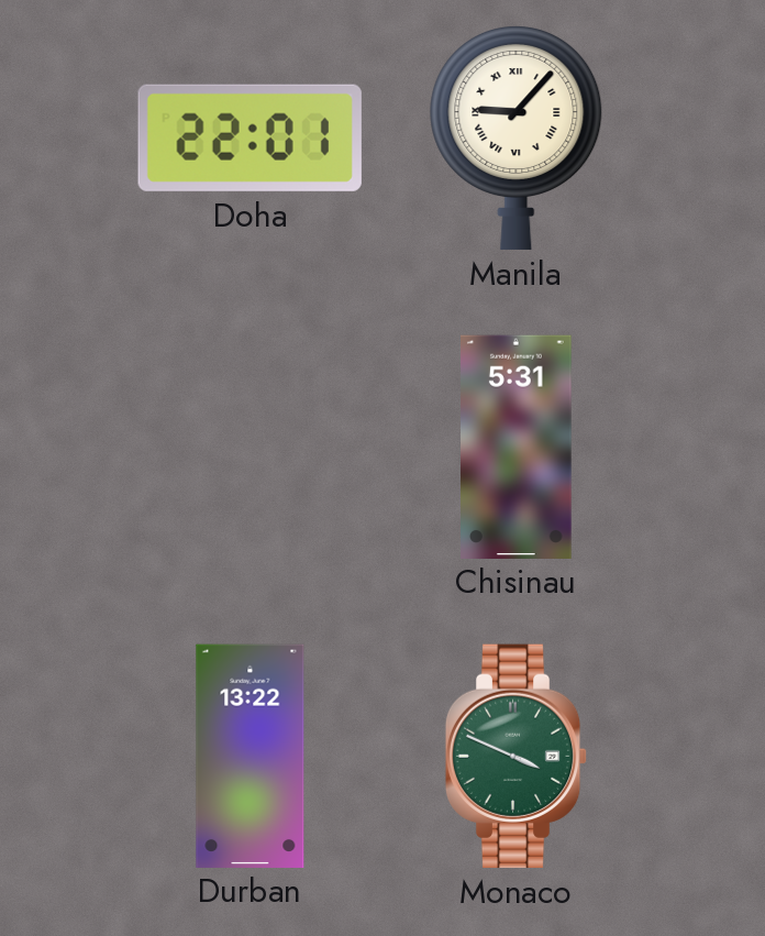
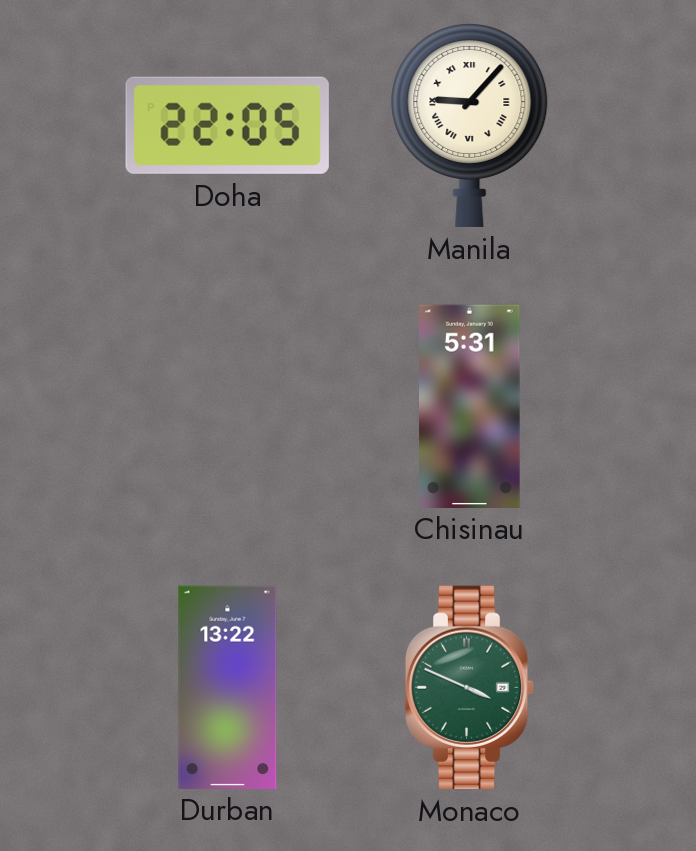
Doha: 22:01 -> 22:05 (227, 125)
